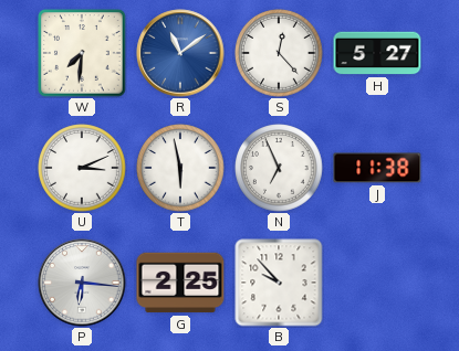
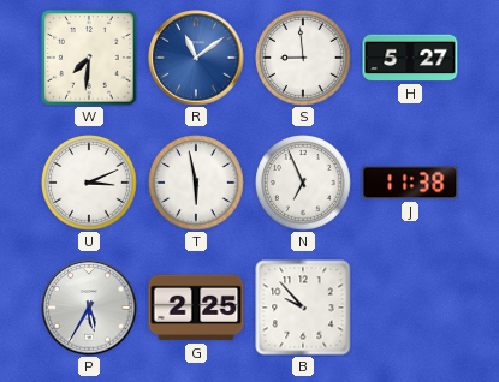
S: 12:23 -> 8:59 (303, 58)
P: 6:16 -> 5:35 (89, 308)
